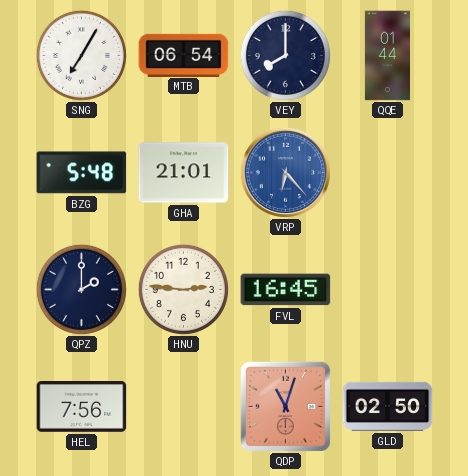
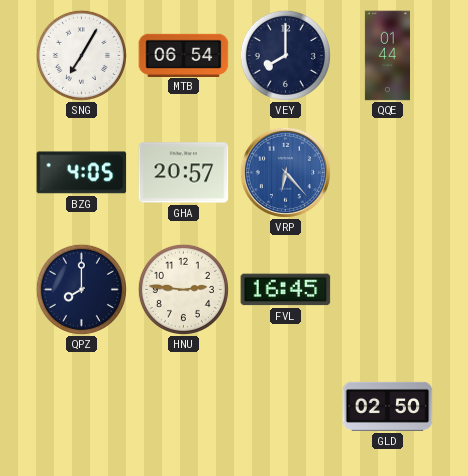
BZG: 5:48 -> 4:05 (82, 173)
GHA: 21:01 -> 20:57 (184, 173)
QPZ: 2:00 -> 8:00 (81, 289)
HEL: 7:56 -> none (82, 407)
QDP: 11:03 -> none (285, 406)
